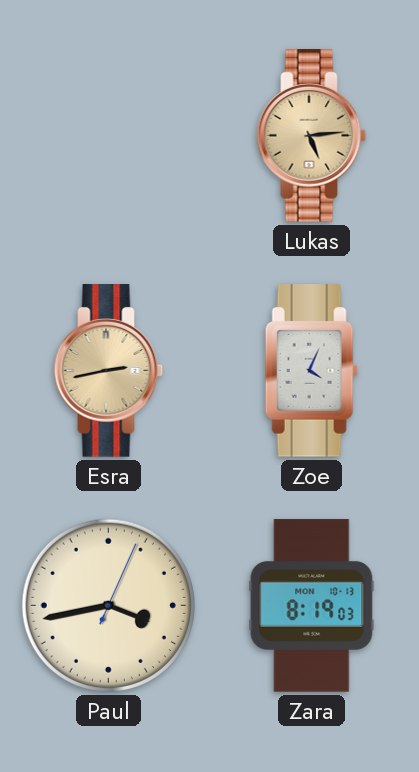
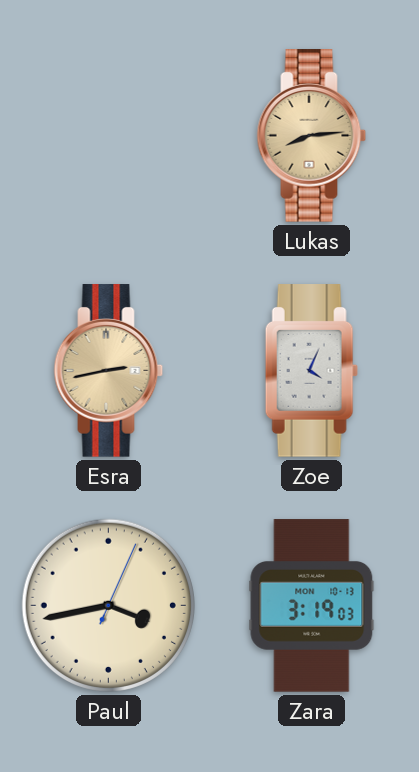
Lukas: 5:14 -> 8:14 (312, 136)
Zara: 8:19 -> 3:19 (312, 606)
